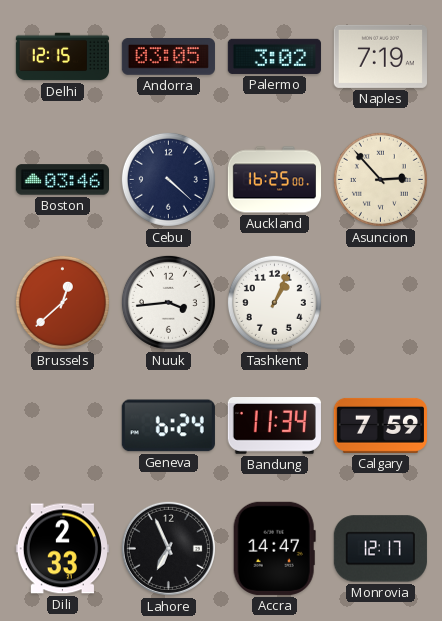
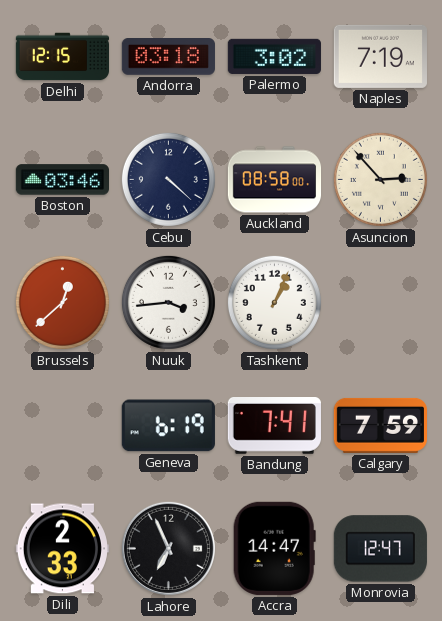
Andorra: 03:05 -> 03:18 (168, 57)
Auckland: 16:25 -> 08:58 (275, 180)
Geneva: 6:24 -> 6:19 (168, 426)
Bandung: 11:34 -> 7:41 (274, 426)
Monrovia: 12:17 -> 12:47 (380, 549)
